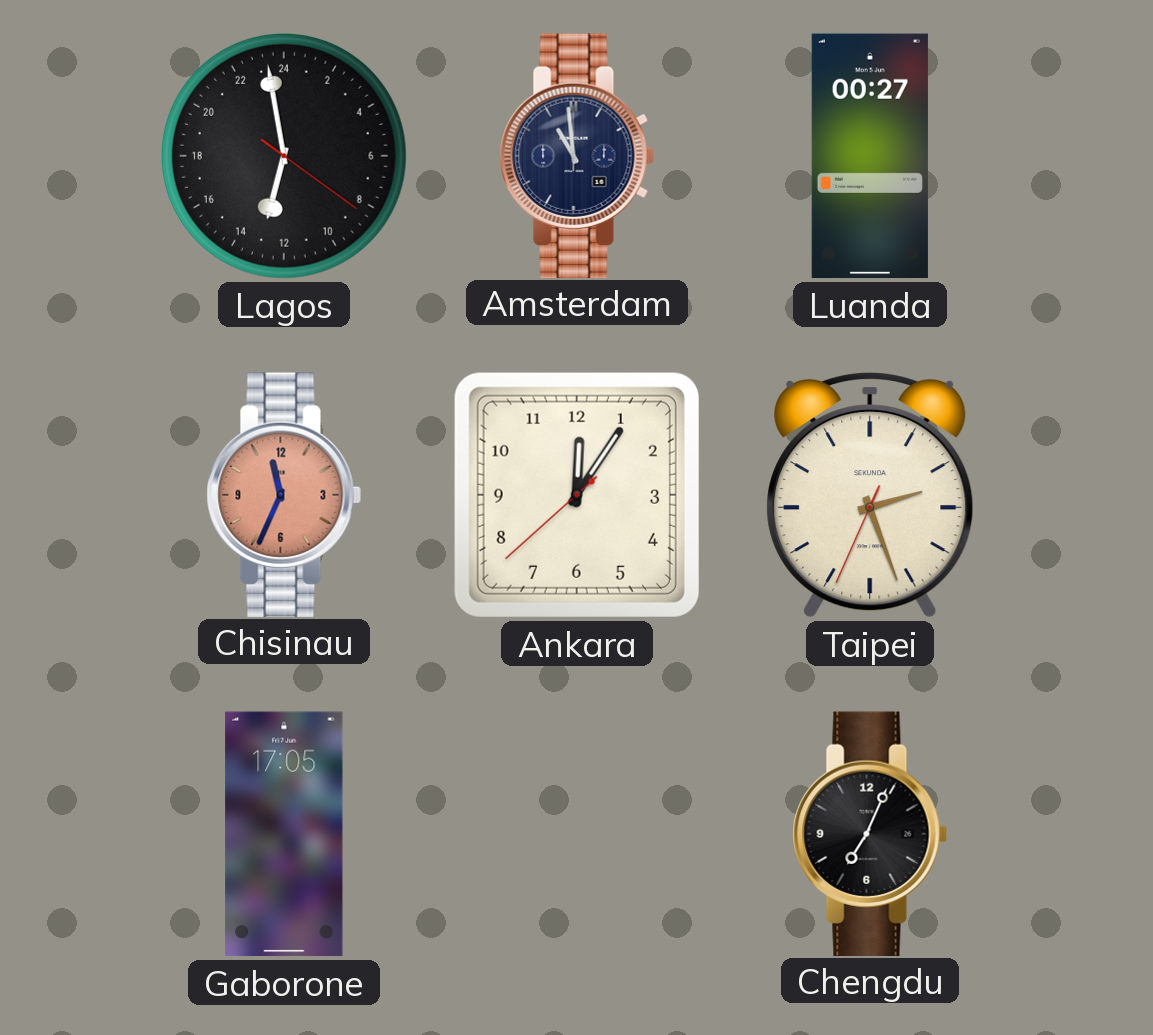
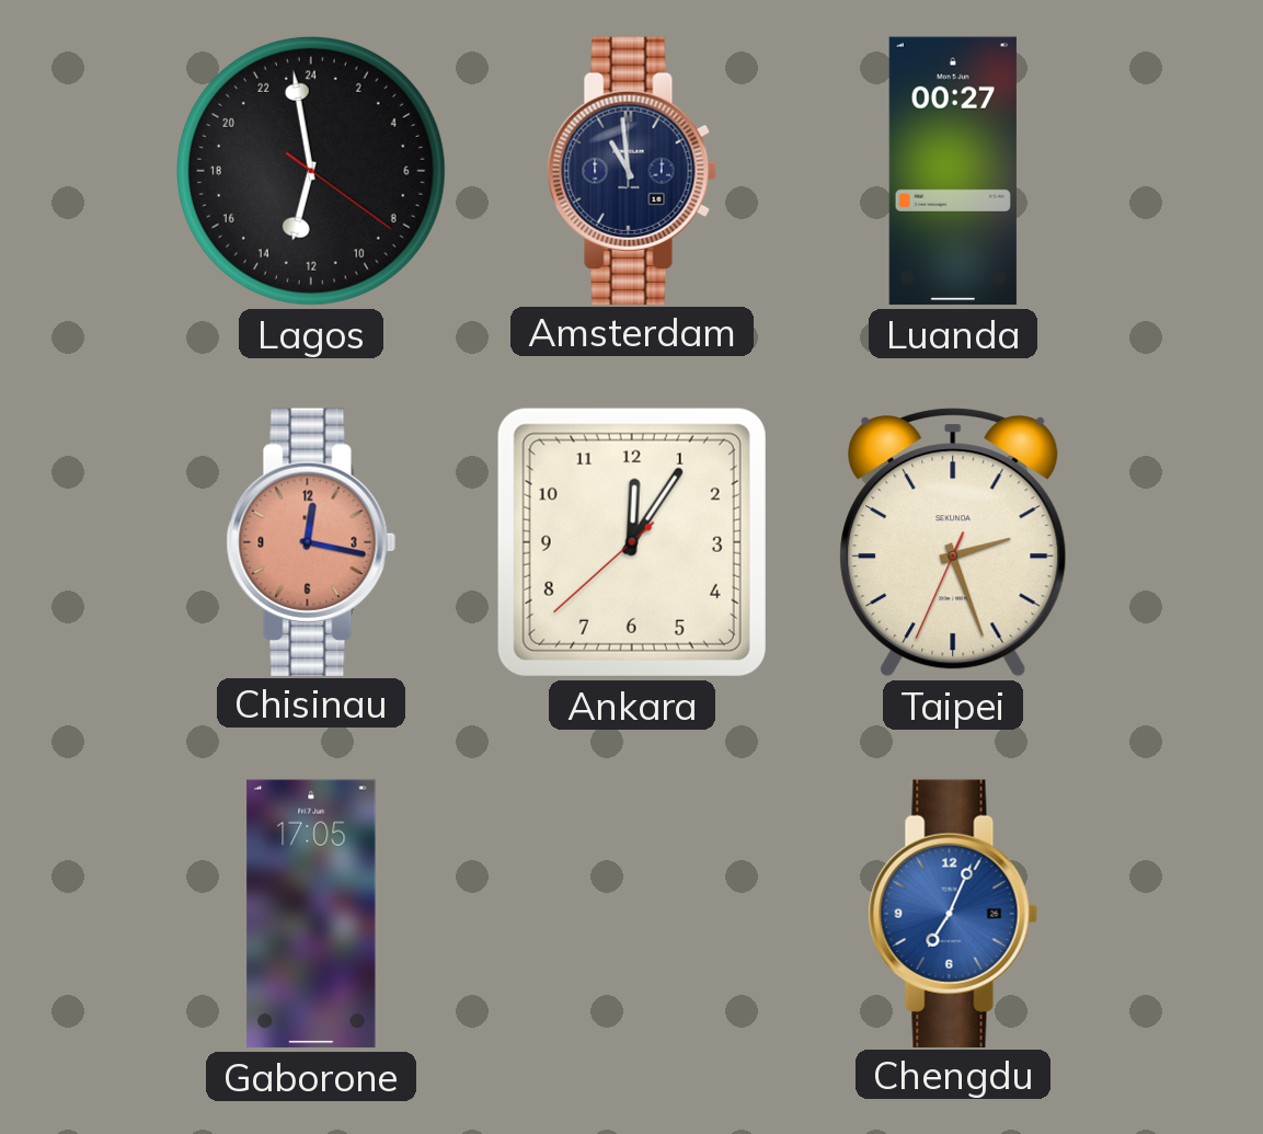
Chisinau: 11:34 -> 12:17 (311, 541)
Chengdu dial: black -> blue (953, 913)
